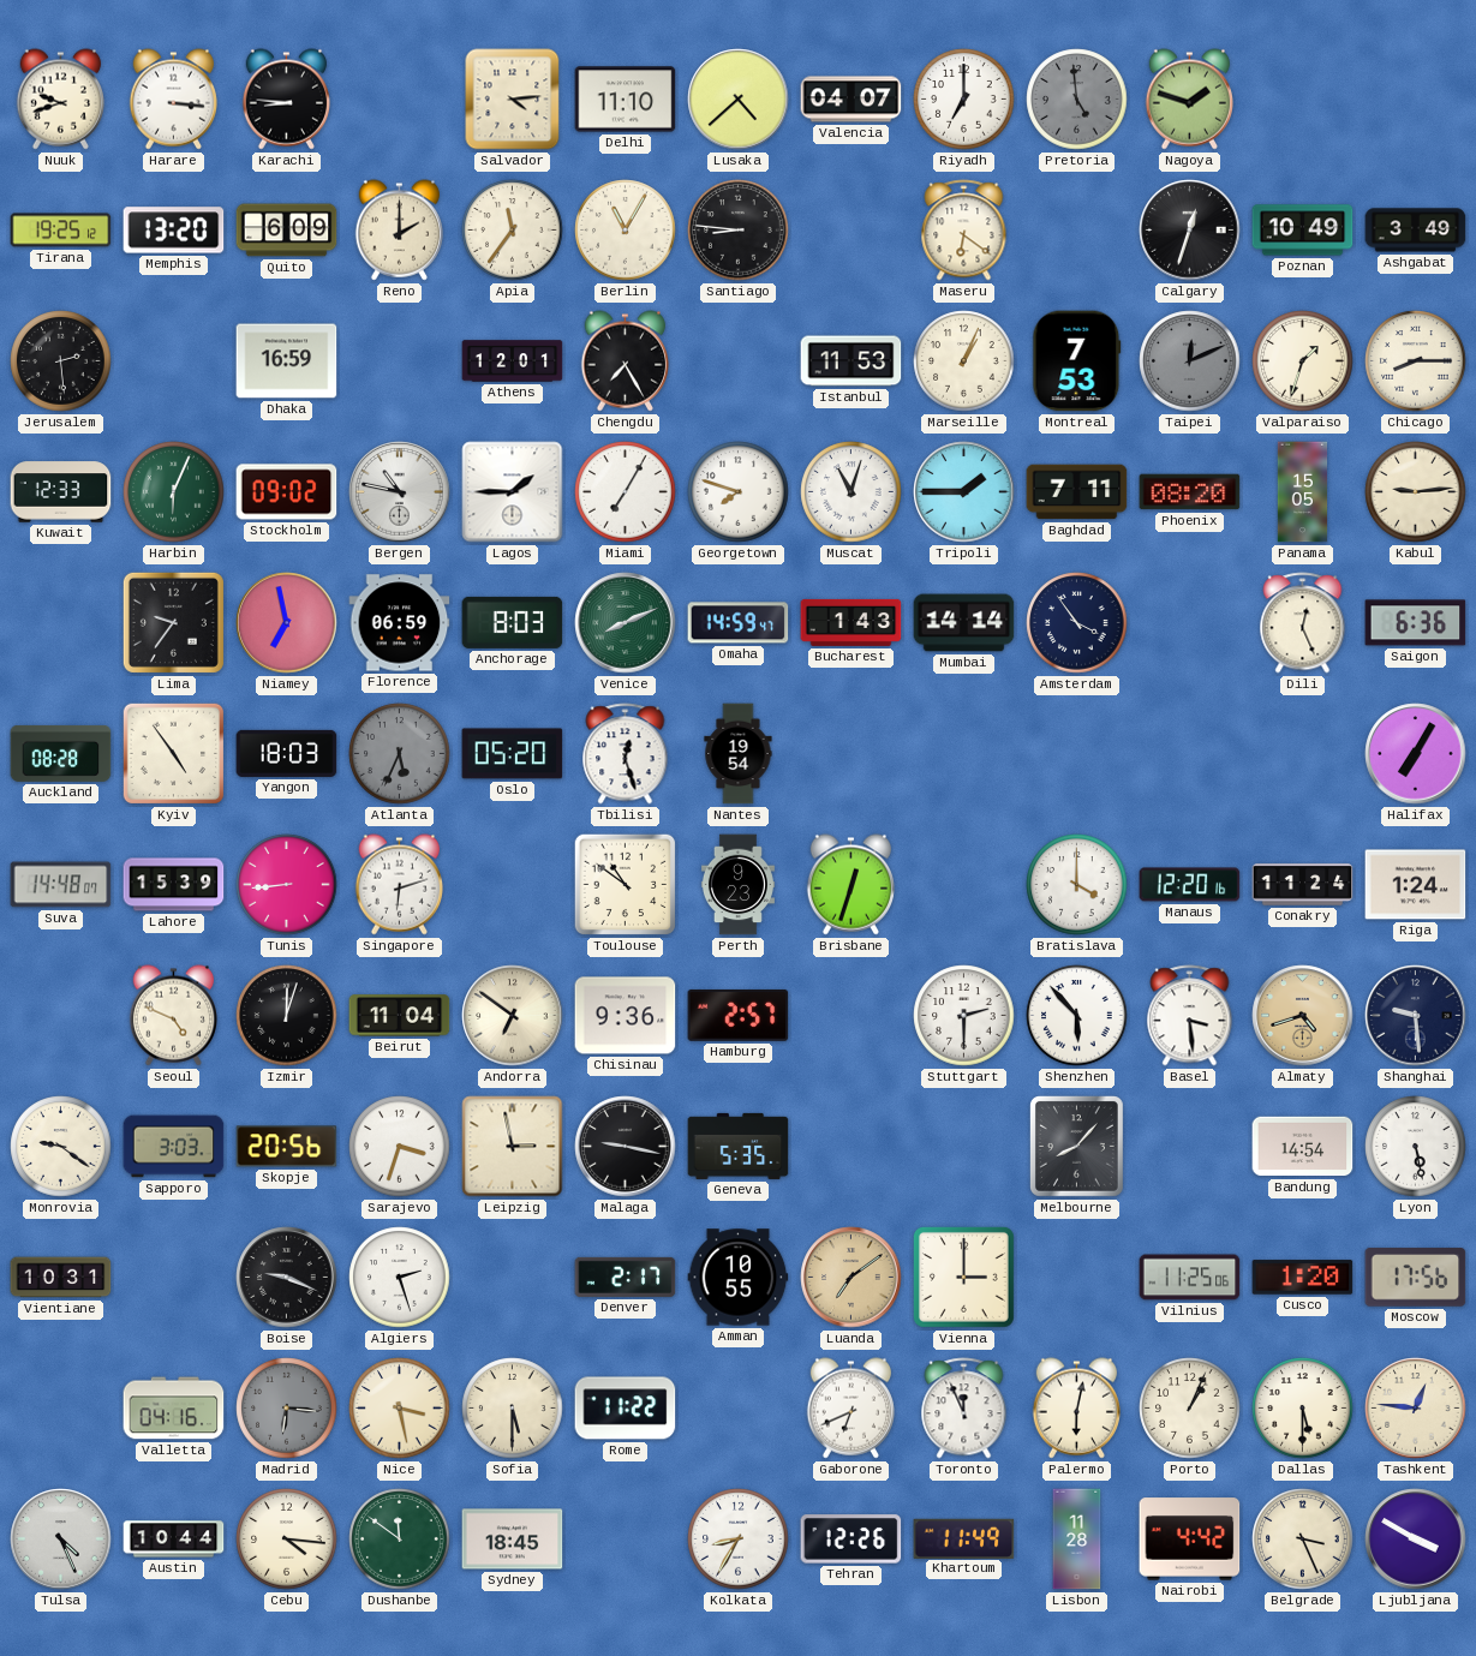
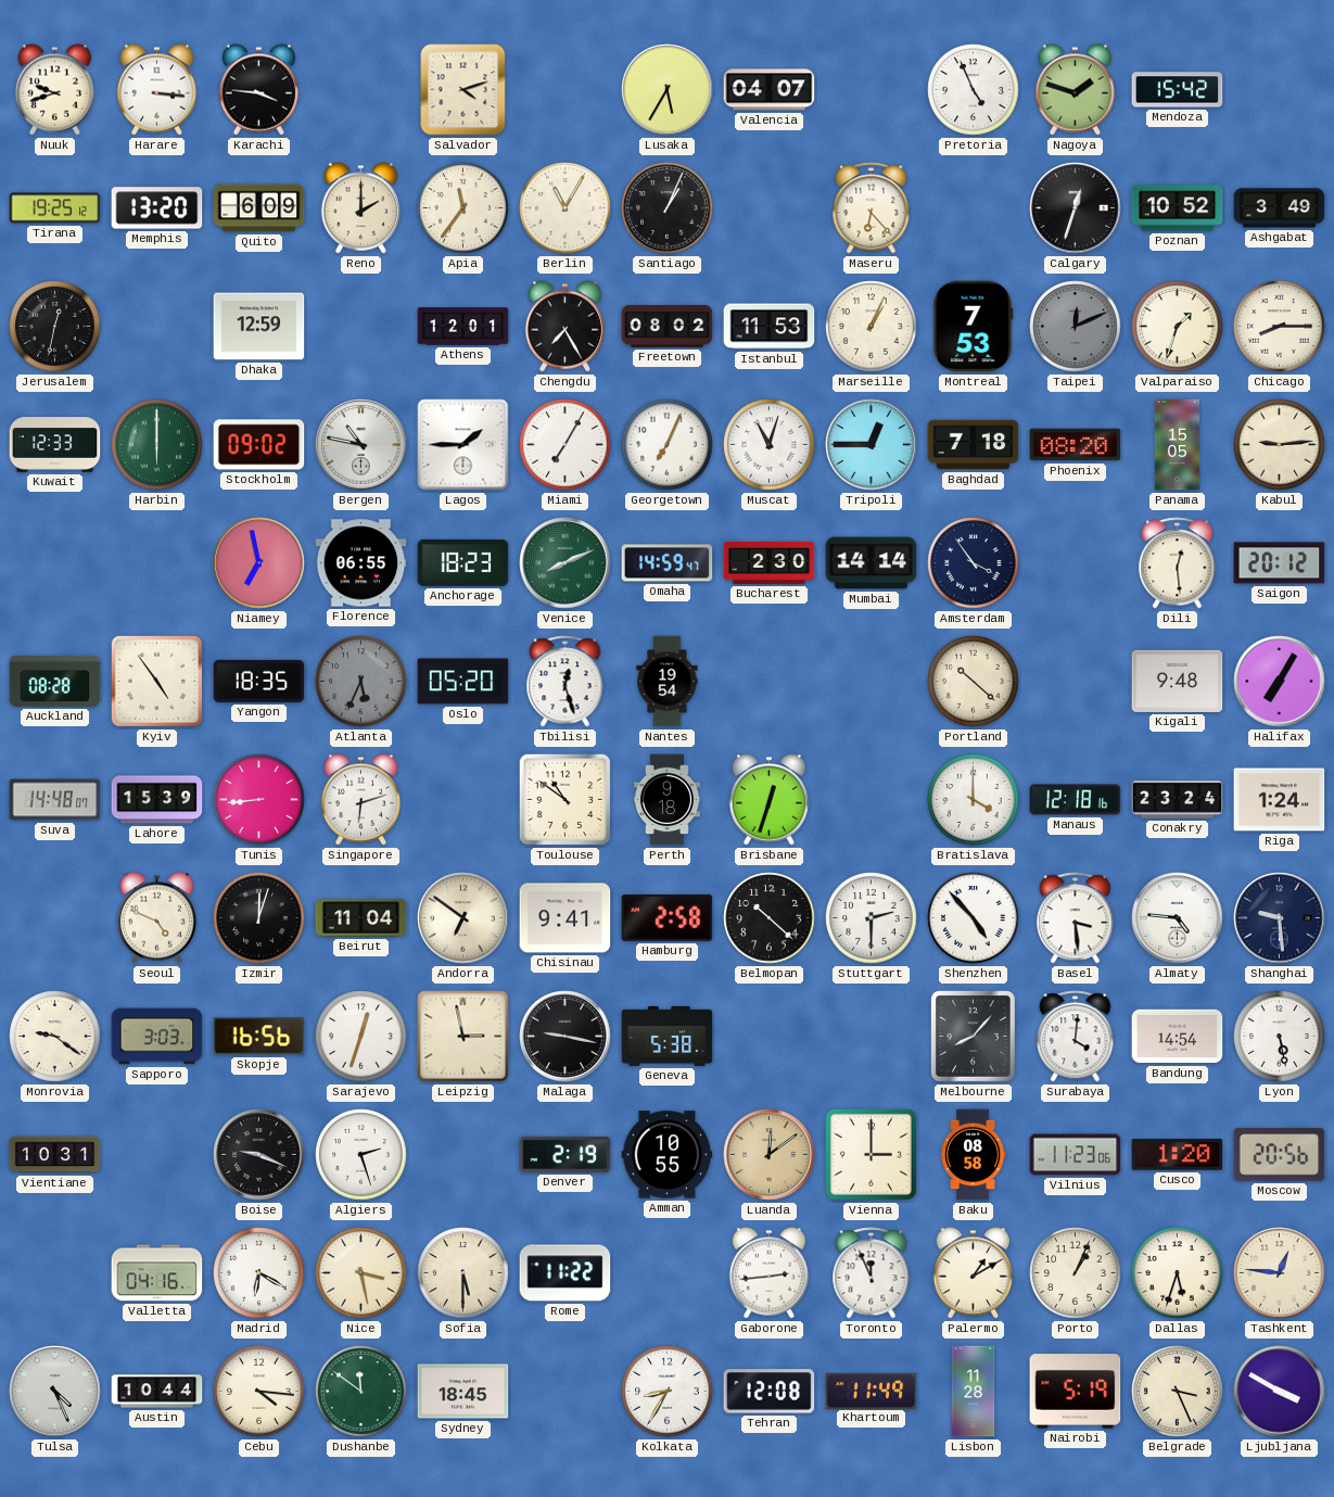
Karachi: 8:46 -> 3:46 (258, 90)
Salvador: 4:14 -> 4:12 (463, 90)
Delhi: 11:10 -> none (626, 100)
Lusaka: 4:38 -> 5:35 (668, 90)
Riyadh: 7:00 -> none (964, 100)
Pretoria: 4:59 -> 4:56 (974, 90)
Pretoria dial: grey -> white (974, 90)
Mendoza: none -> 15:42 (1178, 90)
Santiago: 8:46 -> 1:04 (668, 208)
Maseru: 6:21 -> 6:23 (872, 208)
Poznan: 10:49 -> 10:52 (1178, 208)
Jerusalem: 2:29 -> 12:32 (55, 327)
Dhaka: 16:59 -> 12:59 (259, 327)
Freetown: none -> 08:02 (668, 326)
Harbin: 6:04 -> 6:00 (157, 445)
Georgetown: 7:48 -> 7:04 (668, 445)
Tripoli: 1:45 -> 12:45 (872, 445)
Baghdad: 7:11 -> 7:18 (974, 445)
Lima: 9:36 -> none (173, 622)
Florence: 06:59 -> 06:55 (361, 563)
Anchorage: 8:03 -> 18:23 (463, 562)
Bucharest: 1:43 -> 2:30 (770, 562)
Dili: 12:26 -> 12:29 (1178, 563)
Saigon: 6:36 -> 20:12 (1280, 563)
Yangon: 18:03 -> 18:35 (259, 681)
Portland: none -> 10:22 (974, 682)
Kigali: none -> 9:48 (1178, 681)
Perth: 9:23 -> 9:18 (666, 800)
Manaus: 12:20 -> 12:18 (1076, 800)
Conakry: 11:24 -> 23:24 (1178, 800)
Chisinau: 9:36 -> 9:41 (566, 918)
Hamburg: 2:57 -> 2:58 (668, 917)
Belmopan: none -> 10:22 (770, 918)
Shenzhen: 5:53 -> 4:53 (974, 918)
Almaty: 4:42 -> 4:46 (1178, 918)
Almaty dial: champagne -> white (1178, 918)
Skopje: 20:56 -> 16:56 (259, 1037)
Sarajevo: 3:33 -> 12:33 (361, 1037)
Geneva: 5:35 -> 5:38 (668, 1036)
Surabaya: none -> 4:01 (1076, 1037)
Denver: 2:17 -> 2:19 (566, 1154)
Luanda: 7:09 -> 12:09 (770, 1155)
Baku: none -> 08:58 (974, 1155)
Vilnius: 11:25 -> 11:23 (1076, 1155)
Moscow: 17:56 -> 20:56 (1280, 1155)
Madrid: 6:16 -> 6:20 (259, 1273)
Madrid dial: grey -> white (259, 1273)
Gaborone: 6:41 -> 2:44 (768, 1273)
Palermo: 6:02 -> 1:10 (973, 1273)
Dallas: 5:30 -> 5:33 (1178, 1273)
Tehran: 12:26 -> 12:08 (770, 1392)
Nairobi: 4:42 -> 5:19 (1076, 1392)
